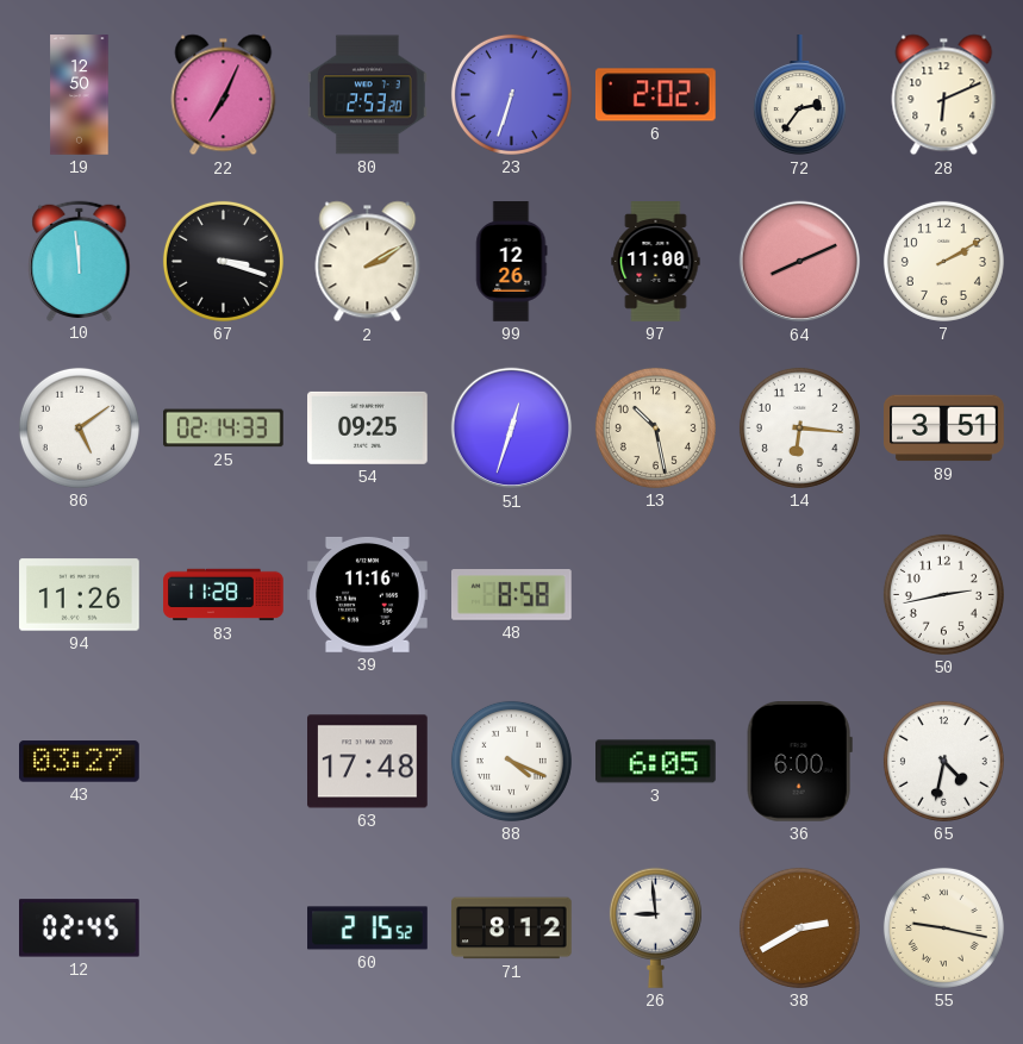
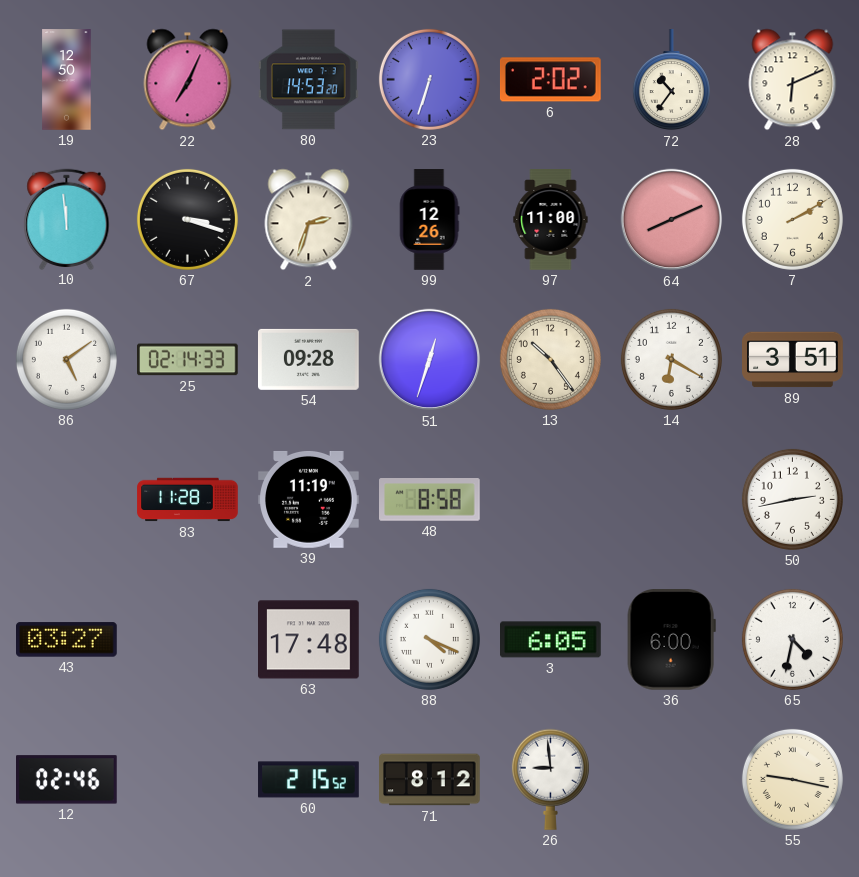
80: 2:53 -> 14:53 (309, 80)
72: 2:36 -> 10:36 (671, 80)
2: 2:10 -> 2:33 (309, 220)
54: 09:25 -> 09:28 (309, 359)
13: 10:28 -> 10:24 (550, 359)
14: 6:16 -> 6:20 (671, 359)
94: 11:26 -> none (80, 595)
39: 11:16 -> 11:19 (309, 499)
12: 02:45 -> 02:46 (67, 780)
38: 2:40 -> none (799, 927)
